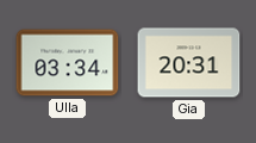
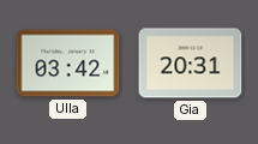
Ulla: 03:34 -> 03:42 (68, 64)
